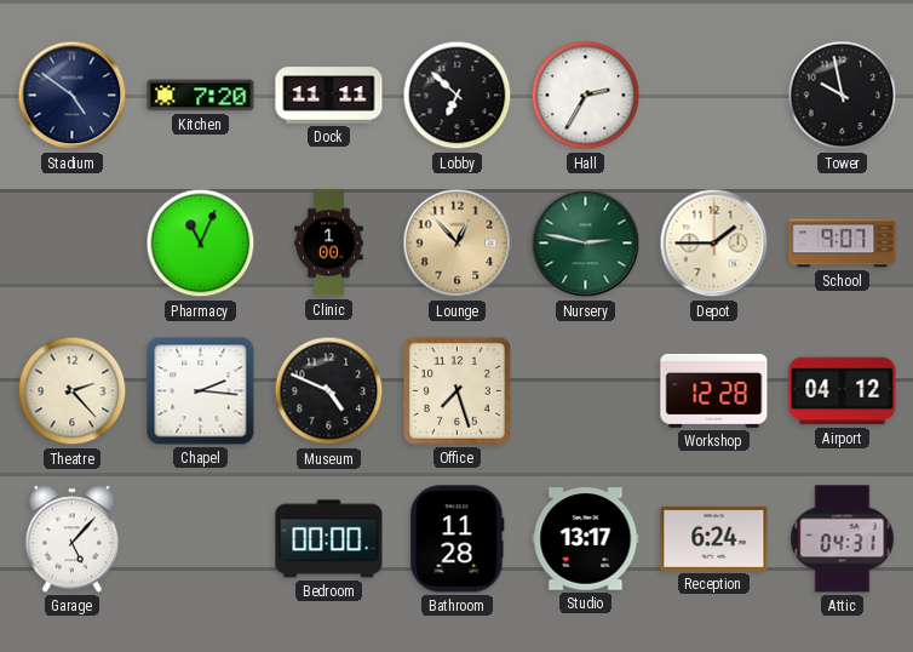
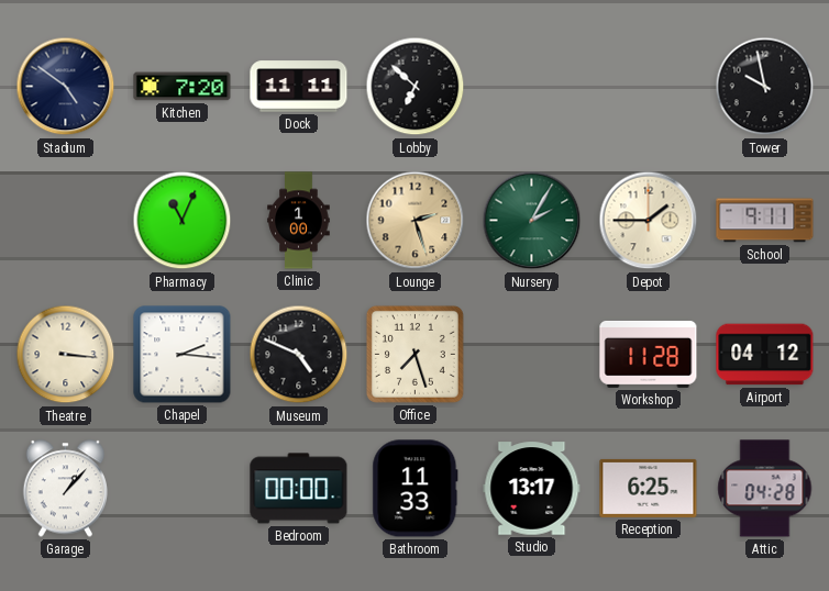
Hall: 2:35 -> none (586, 96)
Lounge: 12:53 -> 2:27 (416, 221)
Nursery: 2:47 -> 2:05 (532, 221)
School: 9:07 -> 9:11 (765, 221)
Theatre: 2:23 -> 3:16 (66, 355)
Workshop: 12:28 -> 11:28 (649, 354)
Garage: 5:07 -> 1:07 (65, 489)
Bathroom: 11:28 -> 11:33 (416, 489)
Reception: 6:24 -> 6:25 (649, 488)
Attic: 04:31 -> 04:28 (765, 489)
